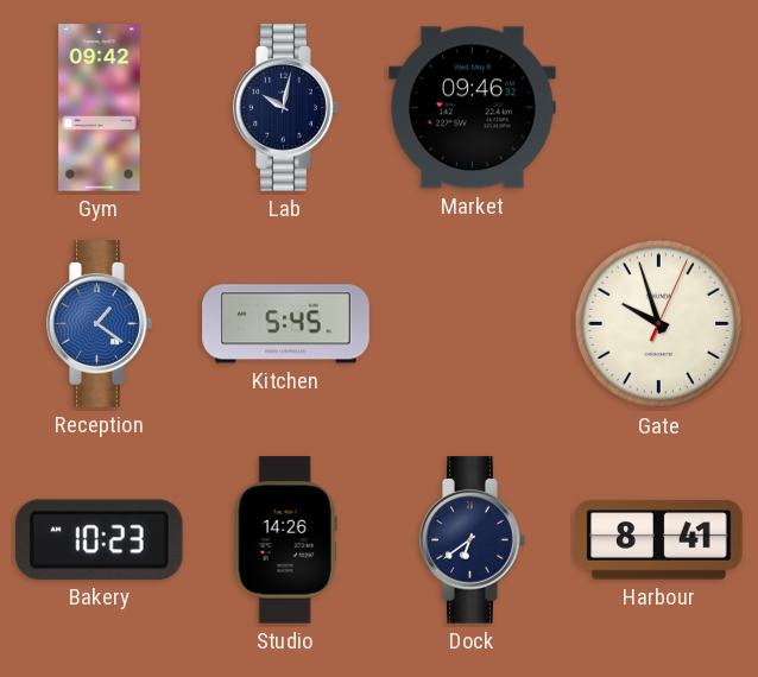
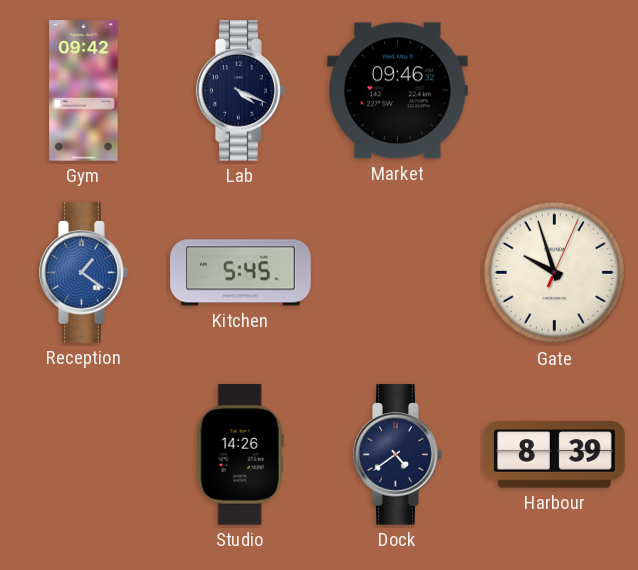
Lab: 10:02 -> 4:19 (241, 91)
Bakery: 10:23 -> none (99, 539)
Dock: 6:39 -> 4:39 (398, 455)
Harbour: 8:41 -> 8:39 (555, 455)
